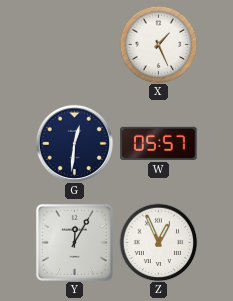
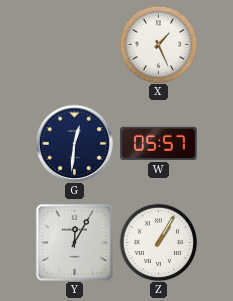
Z: 12:56 -> 1:05 (158, 242)
